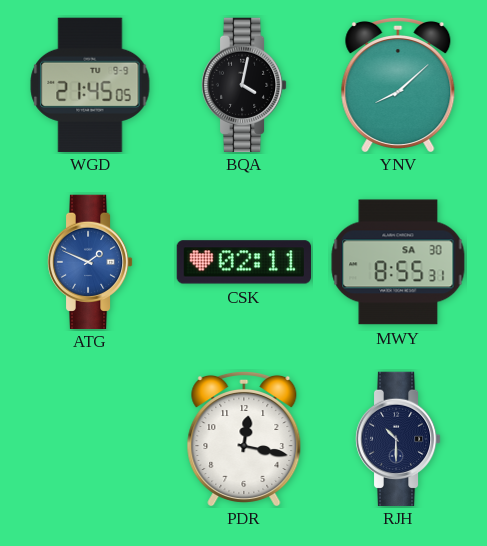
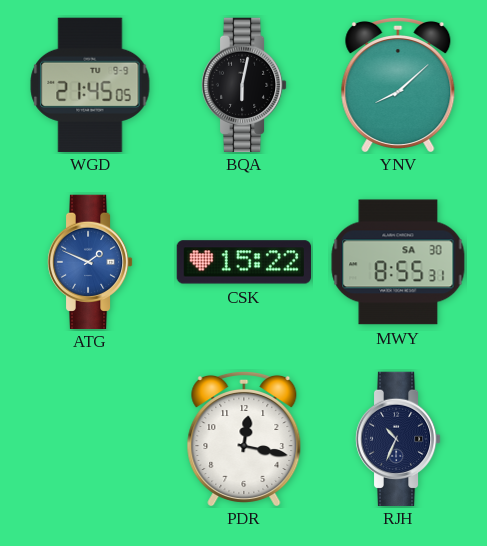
BQA: 4:02 -> 6:02 (244, 84)
CSK: 02:11 -> 15:22 (243, 262)
RJH: 10:30 -> 10:34 (398, 438)
